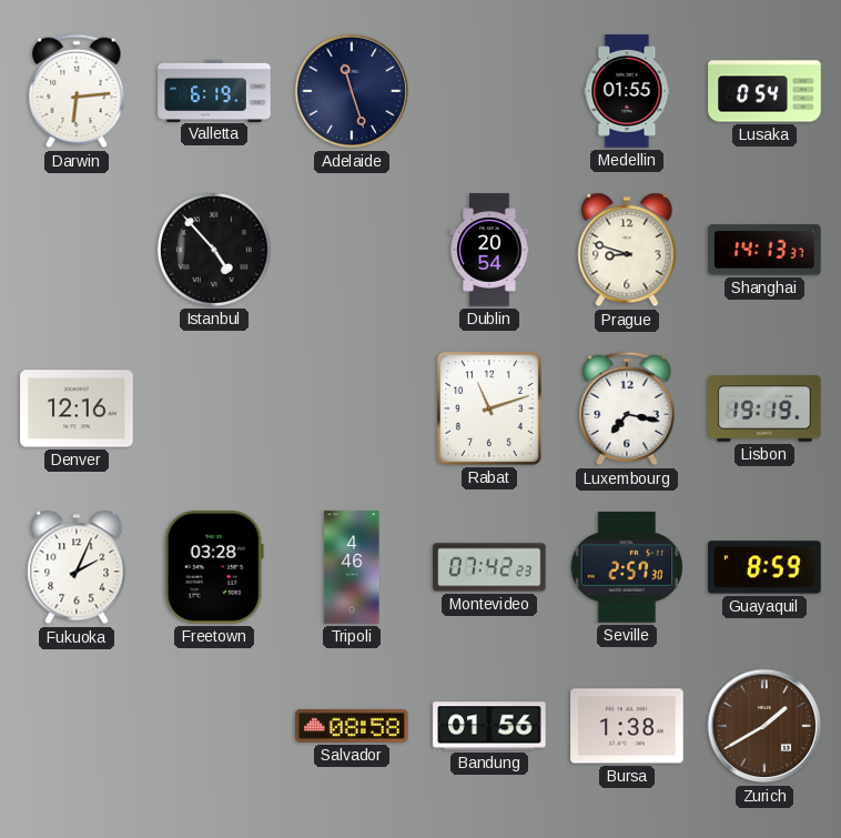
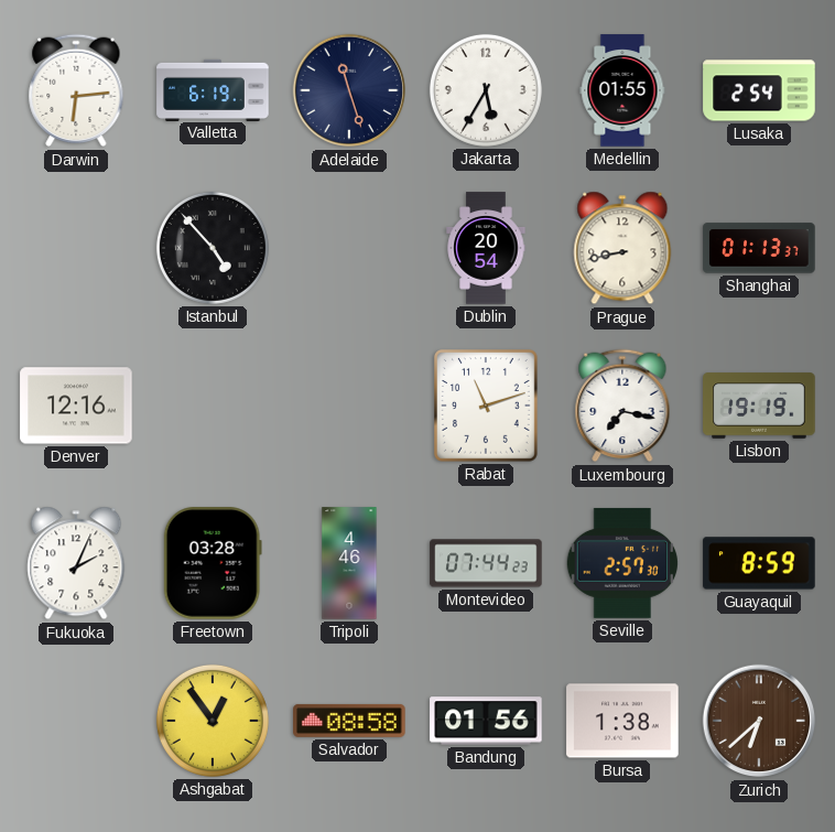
Jakarta: none -> 5:35 (486, 90)
Lusaka: 0:54 -> 2:54 (759, 90)
Prague: 8:48 -> 8:43 (622, 248)
Shanghai: 14:13 -> 01:13 (759, 248)
Montevideo: 07:42 -> 07:44 (486, 563)
Ashgabat: none -> 12:54 (213, 721)
Zurich: 1:40 -> 6:38 (759, 721)
